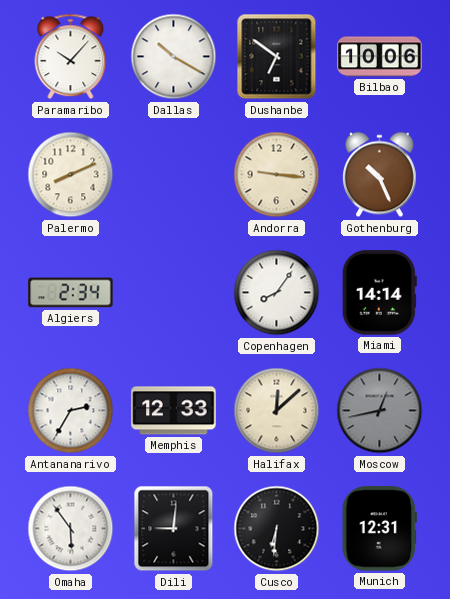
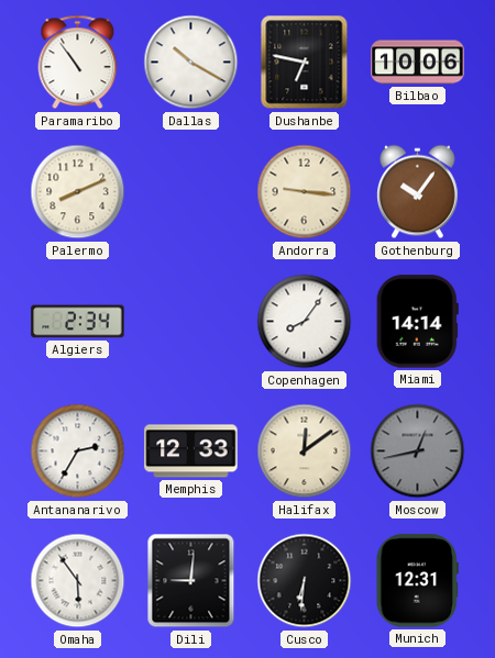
Paramaribo: 10:07 -> 10:54 (78, 63)
Dushanbe: 6:51 -> 6:47 (305, 63)
Gothenburg: 10:26 -> 10:06 (418, 192)
Halifax: 12:08 -> 12:09 (305, 451)
